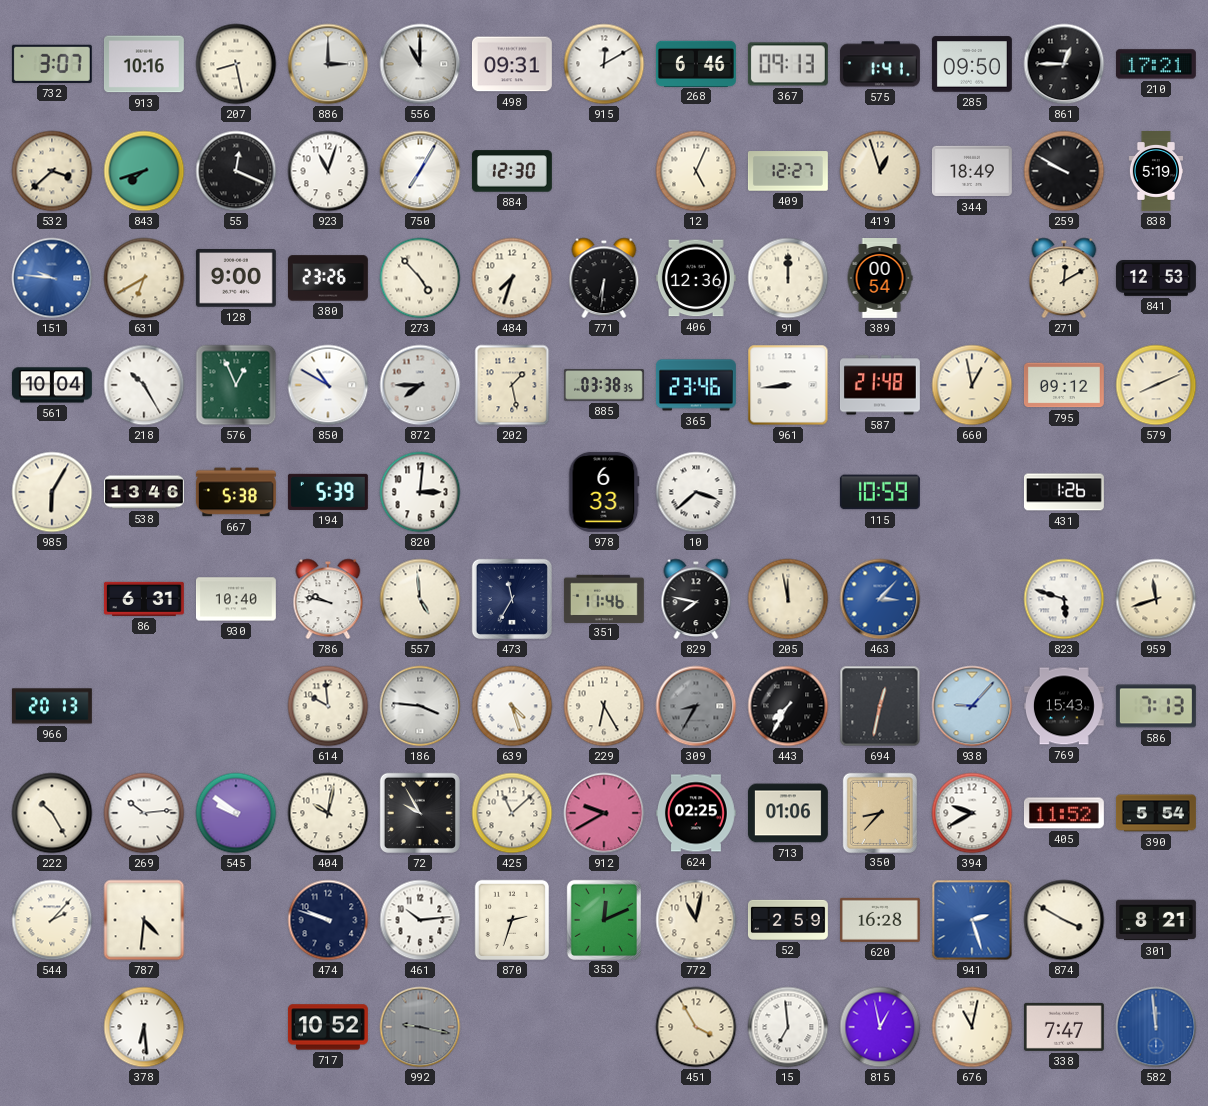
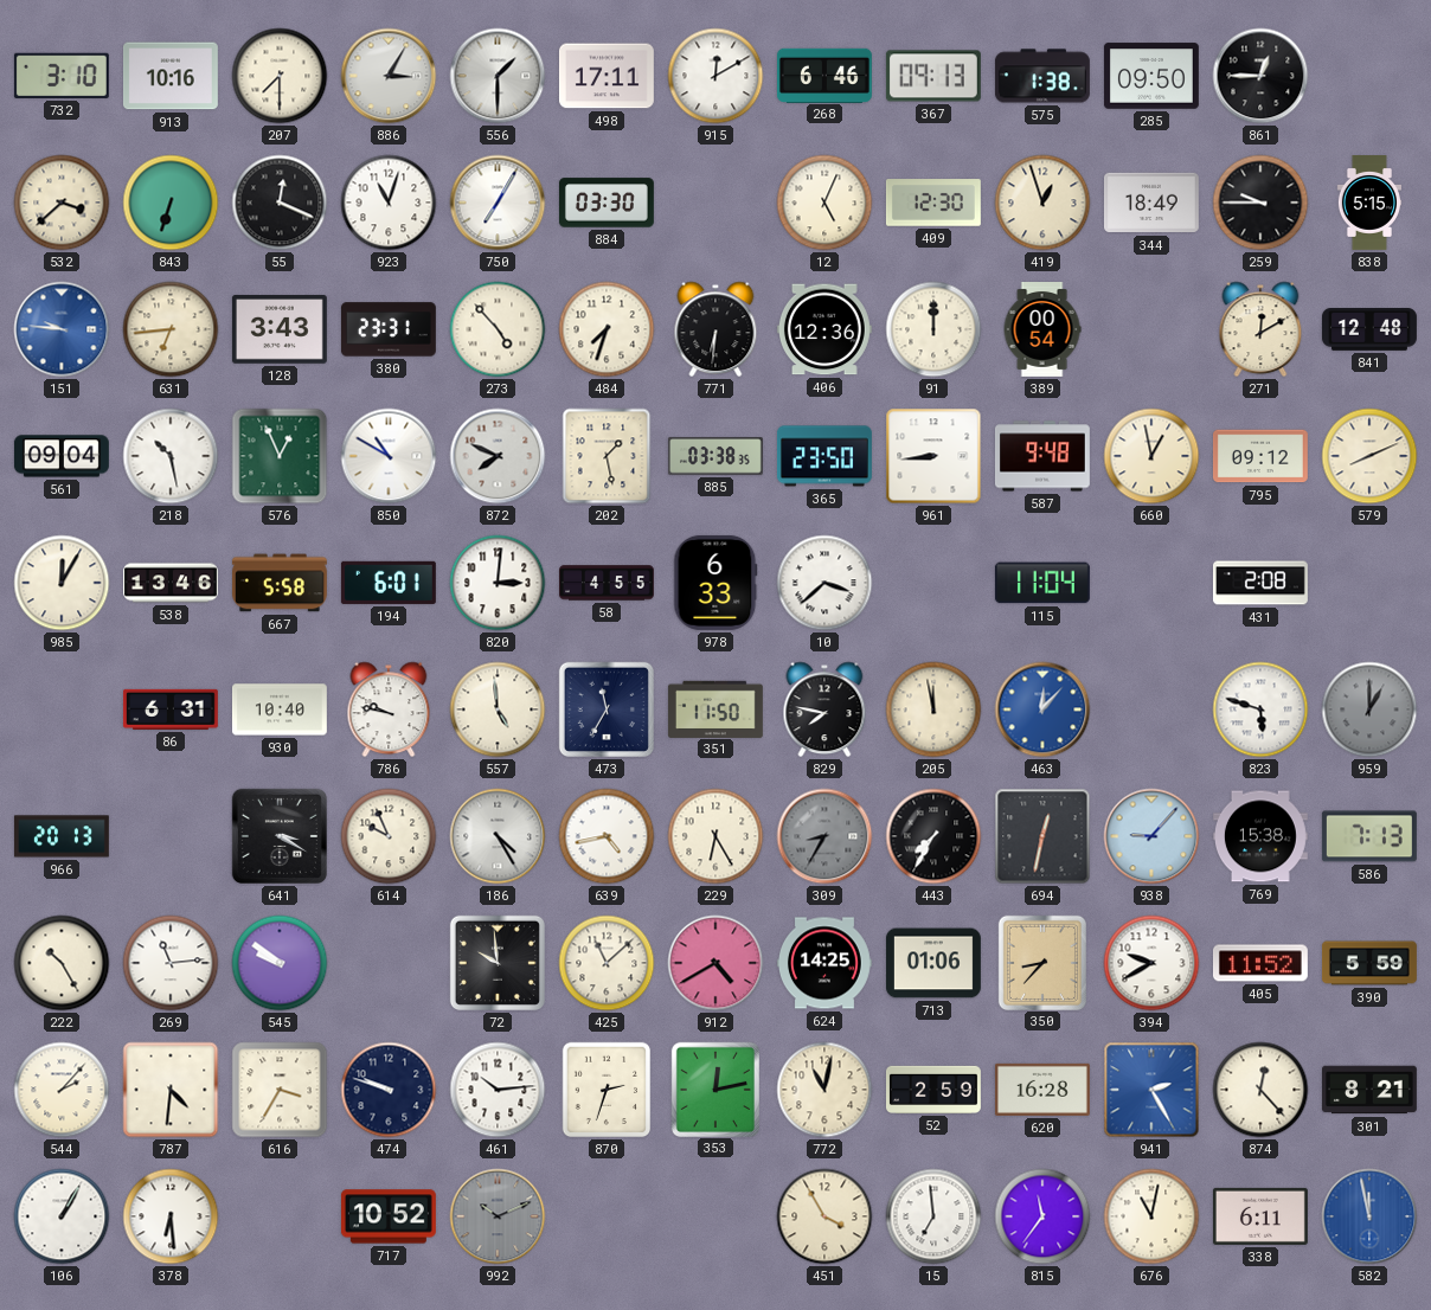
732: 3:07 -> 3:10 (62, 76)
207: 8:28 -> 7:30 (280, 76)
886: 3:00 -> 3:05 (389, 76)
556: 11:00 -> 1:30 (498, 76)
498: 09:31 -> 17:11 (607, 76)
575: 1:41 -> 1:38 (1042, 76)
210: 17:21 -> none (1156, 64)
843: 7:42 -> 6:33 (171, 203)
884: 12:30 -> 03:30 (607, 203)
409: 12:27 -> 12:30 (933, 203)
259: 9:50 -> 9:45 (1260, 203)
838: 5:19 -> 5:15 (1368, 204)
631: 6:40 -> 6:44 (171, 329)
128: 9:00 -> 3:43 (280, 330)
380: 23:26 -> 23:31 (389, 329)
841: 12:53 -> 12:48 (1369, 330)
561: 10:04 -> 09:04 (62, 456)
218: 10:25 -> 10:28 (171, 456)
872: 7:45 -> 7:49 (498, 456)
365: 23:46 -> 23:50 (824, 456)
587: 21:48 -> 9:48 (1042, 456)
985: 6:05 -> 12:05 (62, 583)
667: 5:38 -> 5:58 (280, 583)
194: 5:39 -> 6:01 (389, 583)
58: none -> 4:55 (608, 583)
115: 10:59 -> 11:04 (1042, 583)
431: 1:26 -> 2:08 (1260, 583)
351: 11:46 -> 11:50 (715, 708)
463: 3:07 -> 12:07 (1042, 709)
959: 11:42 -> 1:00 (1369, 709)
959 dial: cream -> grey (1369, 709)
641: none -> 3:20 (280, 836)
614: 9:59 -> 9:56 (389, 836)
186: 3:46 -> 4:25 (498, 836)
639: 4:27 -> 4:43 (607, 836)
769: 15:43 -> 15:38 (1260, 836)
269: 10:14 -> 11:14 (171, 963)
404: 10:02 -> none (328, 813)
72: 9:55 -> 9:59 (498, 963)
912: 9:40 -> 4:40 (715, 963)
624: 02:25 -> 14:25 (824, 963)
390: 5:54 -> 5:59 (1371, 963)
616: none -> 3:35 (280, 1090)
353: 12:11 -> 12:13 (714, 1089)
941: 2:27 -> 2:25 (1151, 1090)
874: 3:50 -> 12:23 (1260, 1090)
106: none -> 1:05 (62, 1216)
992: 9:17 -> 10:11 (498, 1216)
815: 12:58 -> 11:36 (1042, 1216)
338: 7:47 -> 6:11 (1260, 1216)
582: 11:59 -> 11:58 (1369, 1216)
